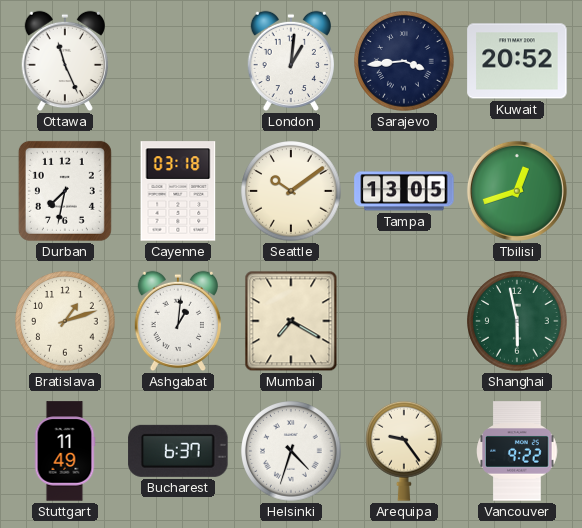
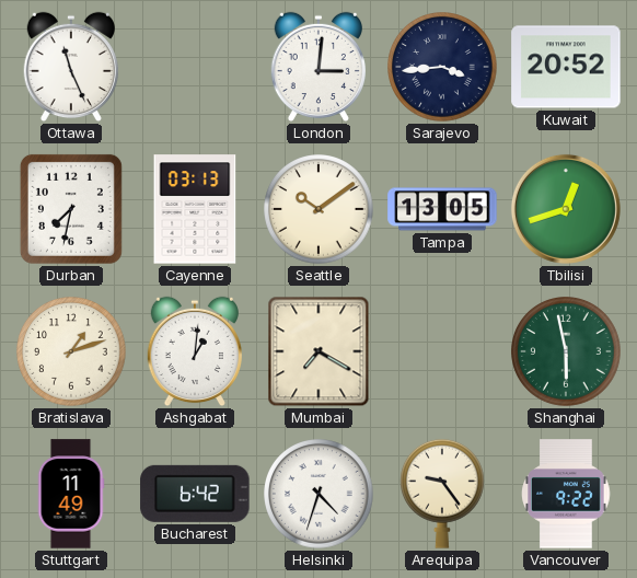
London: 1:01 -> 3:01 (317, 67)
Cayenne: 03:18 -> 03:13 (195, 209)
Bucharest: 6:37 -> 6:42 (195, 494)
